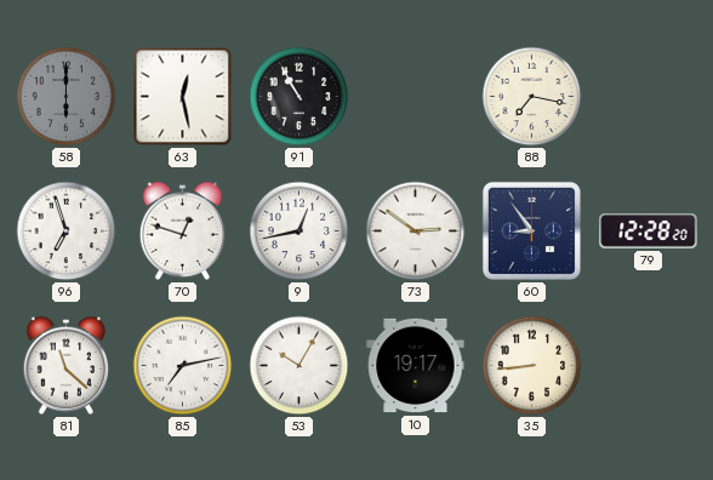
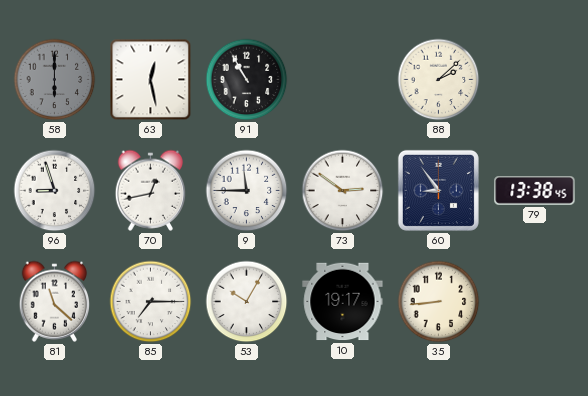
88: 7:17 -> 2:08 (439, 80)
96: 6:57 -> 8:57 (55, 191)
70: 12:48 -> 12:43 (151, 190)
9: 12:43 -> 11:45 (247, 191)
79: 12:28 -> 13:38 (535, 191)
85: 7:13 -> 7:15 (151, 302)
